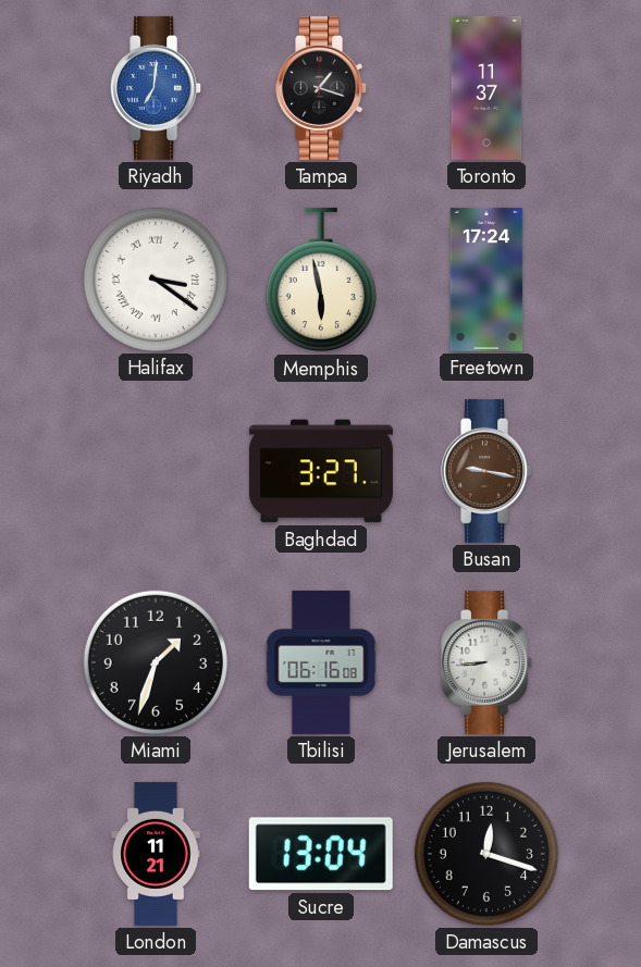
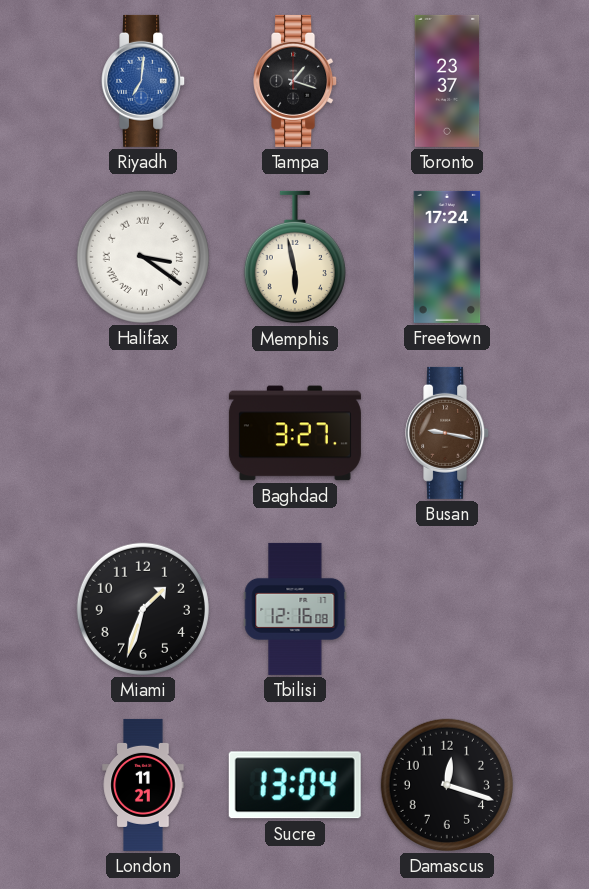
Toronto: 11:37 -> 23:37 (447, 81)
Tbilisi: 06:16 -> 12:16 (295, 609)
Jerusalem: 8:44 -> none (488, 662)
